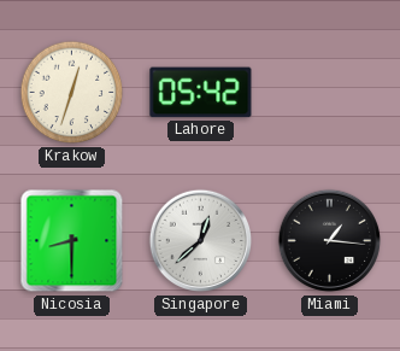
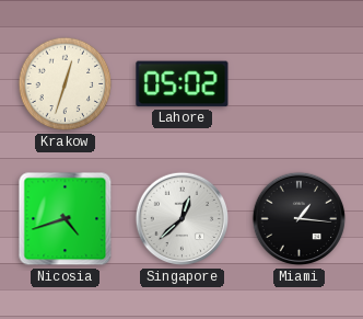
Lahore: 05:42 -> 05:02 (183, 84)
Nicosia: 8:30 -> 4:42 (66, 219)
